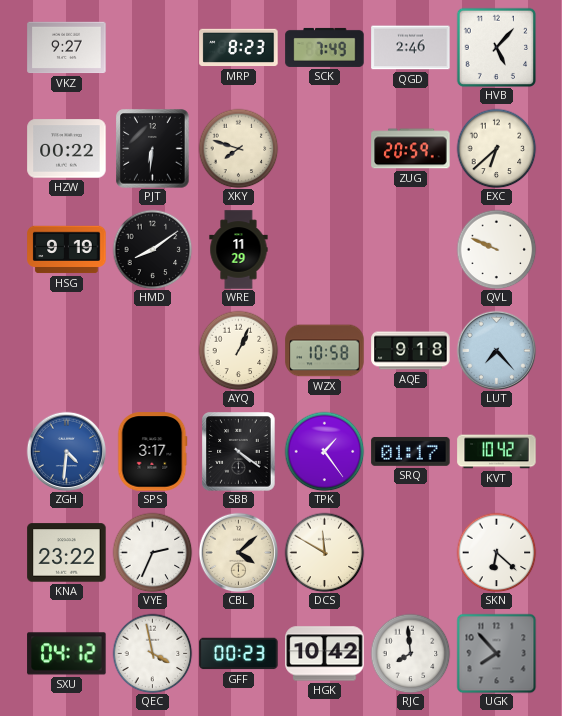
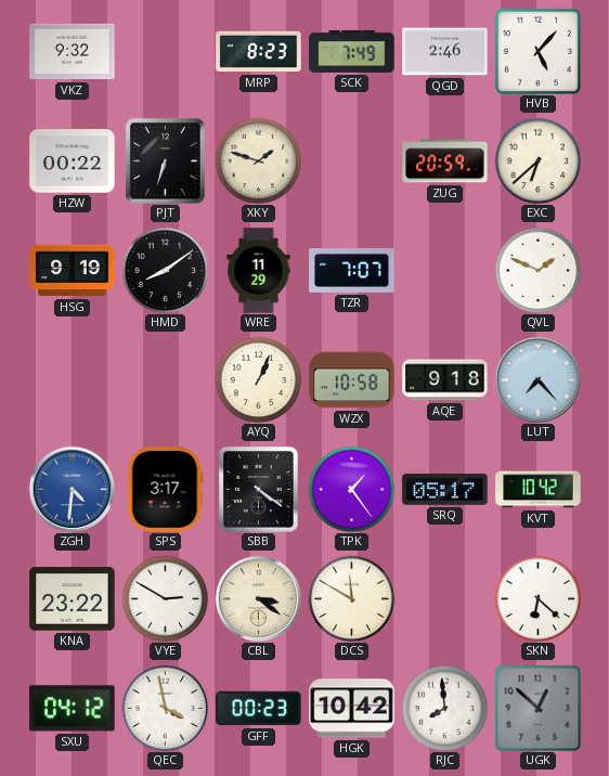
VKZ: 9:27 -> 9:32 (73, 52)
PJT: 6:31 -> 6:33 (166, 161)
XKY: 7:48 -> 1:48 (258, 160)
TZR: none -> 7:07 (352, 271)
QVL: 9:49 -> 1:49 (537, 270)
SRQ: 01:17 -> 05:17 (445, 489)
VYE: 2:34 -> 2:50 (165, 598)
CBL: 4:08 -> 3:21 (258, 598)
UGK: 7:53 -> 12:52 (537, 708)
